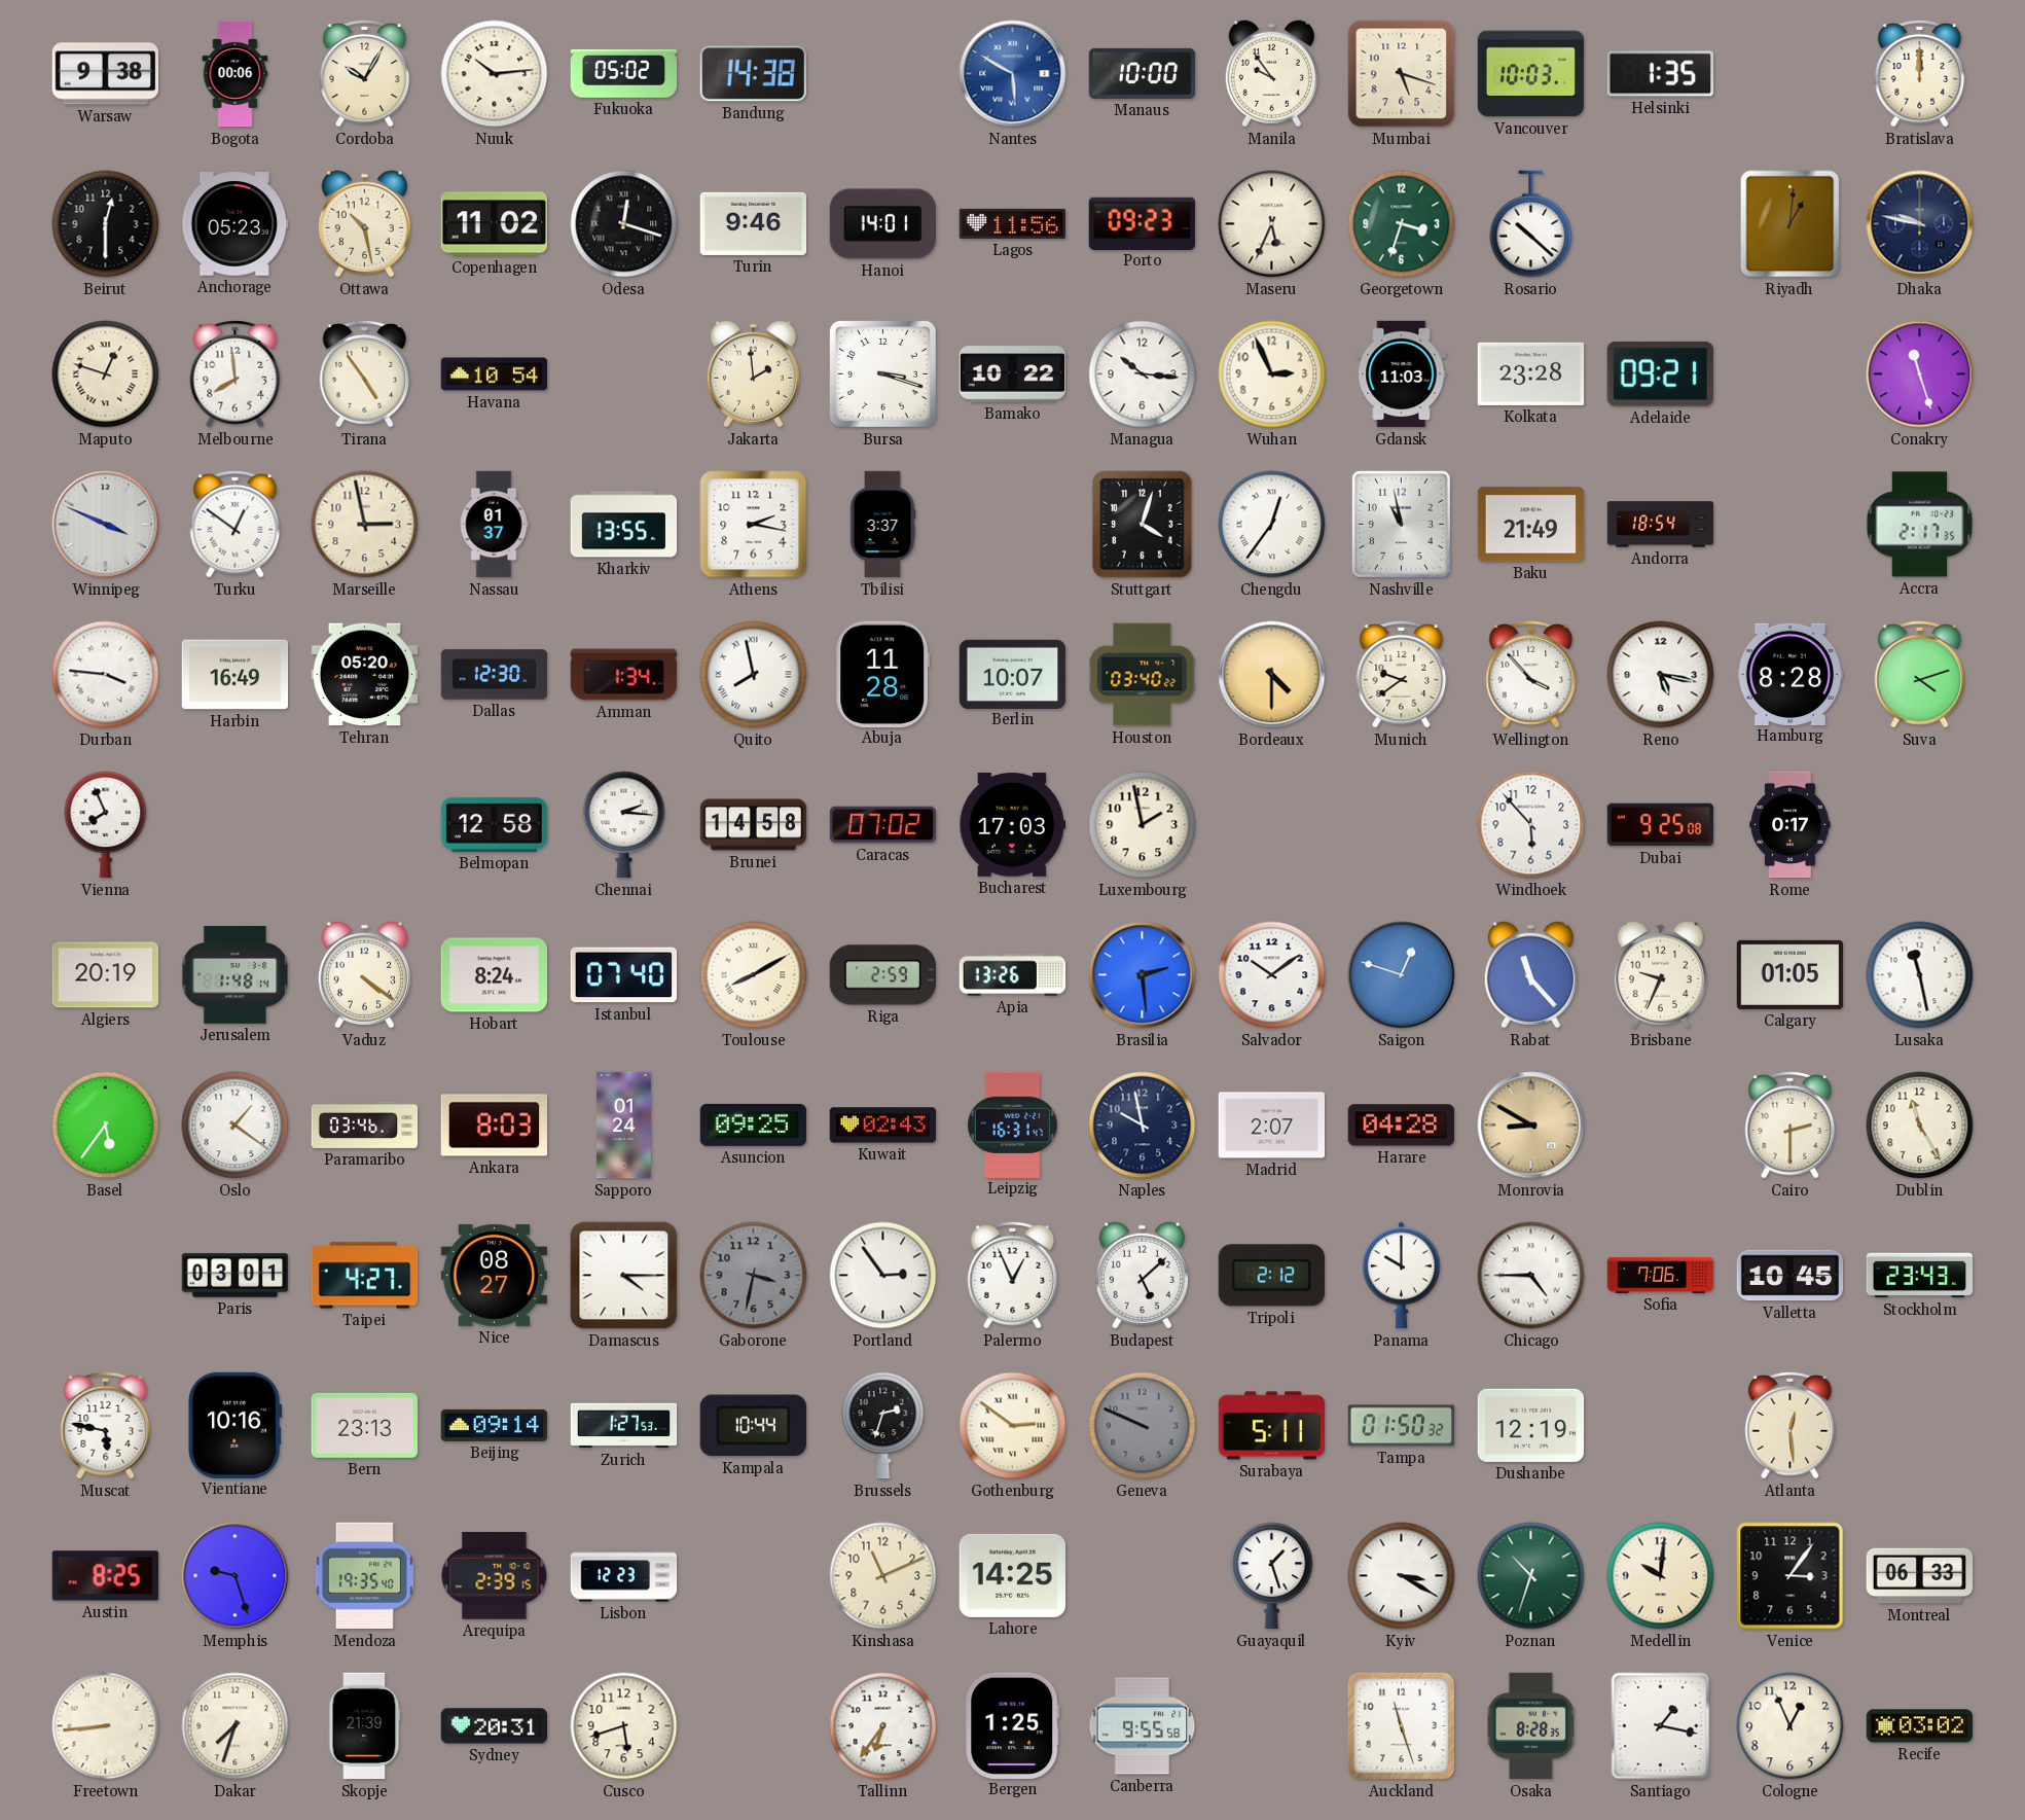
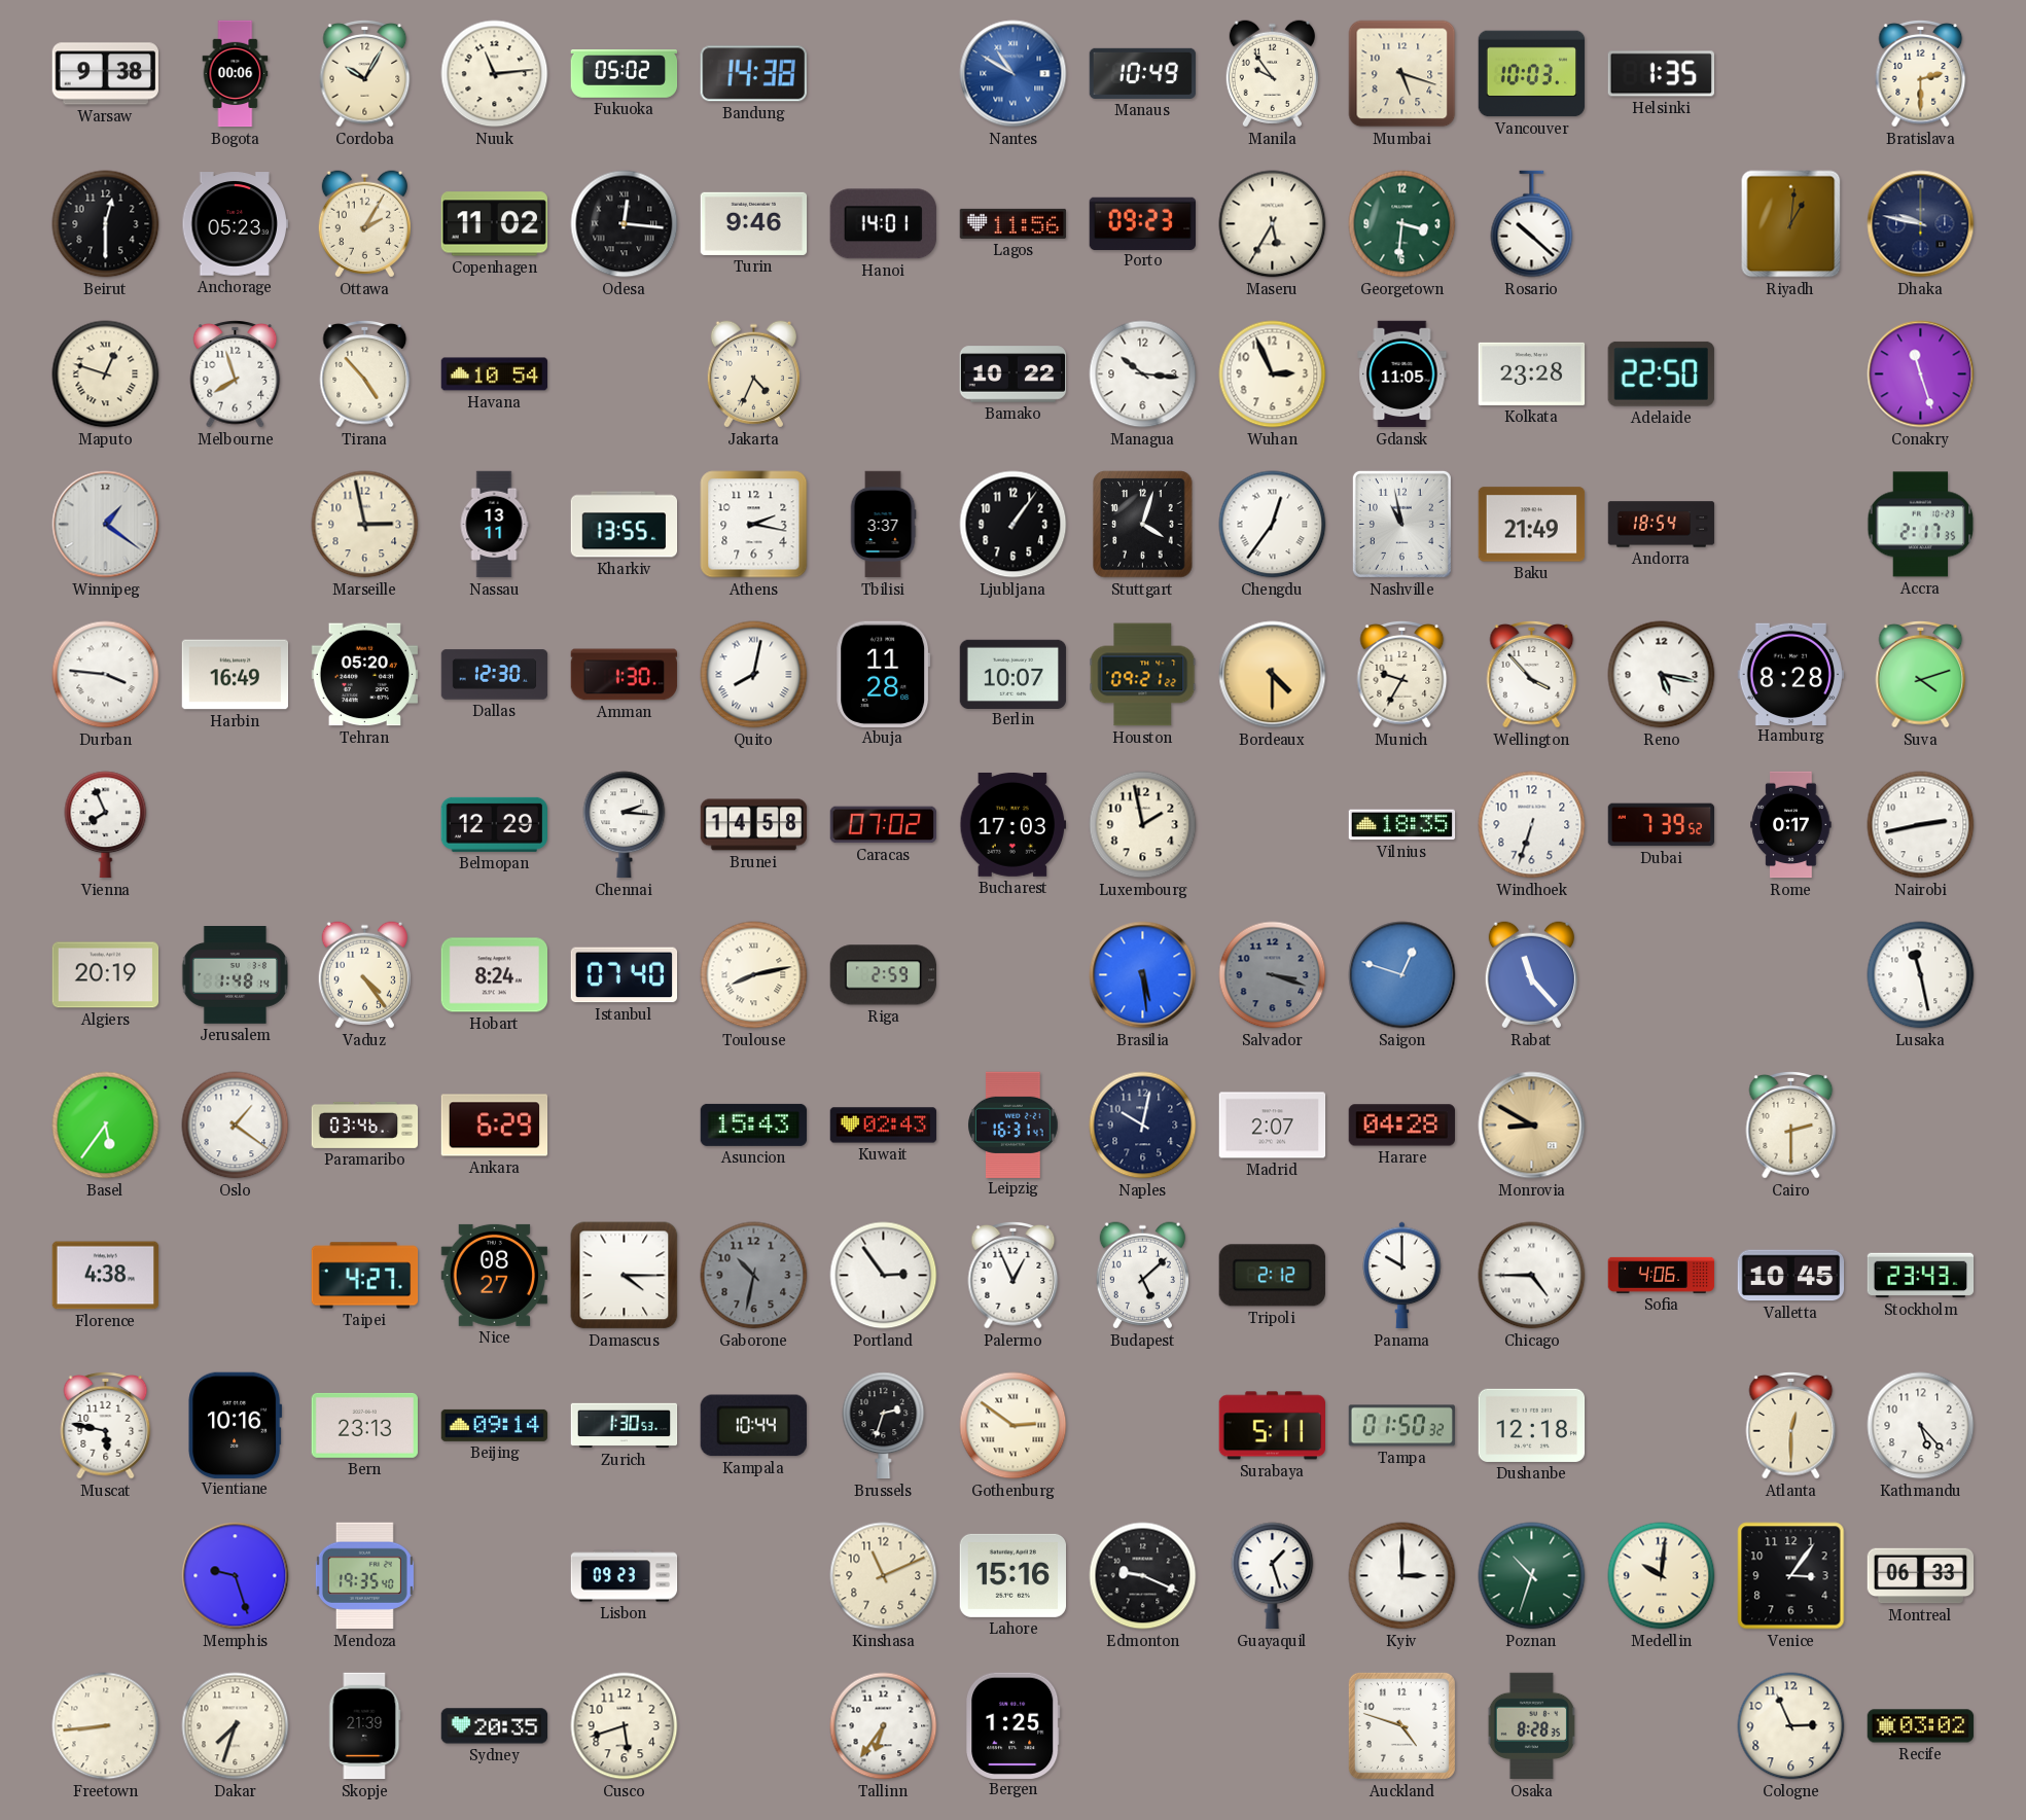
Nuuk: 10:14 -> 11:14 (495, 74)
Nantes: 5:50 -> 10:50 (1014, 74)
Manaus: 10:00 -> 10:49 (1143, 73)
Bratislava: 12:00 -> 2:30 (1921, 73)
Ottawa: 10:28 -> 2:05 (364, 224)
Odesa: 12:18 -> 12:16 (625, 224)
Maseru: 5:34 -> 5:35 (1273, 224)
Georgetown: 3:33 -> 3:31 (1402, 224)
Melbourne: 7:59 -> 7:57 (236, 373)
Tirana: 4:54 -> 4:53 (365, 373)
Jakarta: 1:59 -> 4:34 (753, 374)
Bursa: 3:18 -> none (882, 373)
Gdansk: 11:03 -> 11:05 (1402, 374)
Adelaide: 09:21 -> 22:50 (1661, 373)
Winnipeg: 3:49 -> 1:21 (106, 525)
Turku: 12:51 -> none (236, 524)
Nassau: 01:37 -> 13:11 (494, 525)
Ljubljana: none -> 1:06 (1014, 525)
Amman: 1:34 -> 1:30 (625, 675)
Quito: 7:58 -> 8:02 (754, 675)
Houston: 03:40 -> 09:21 (1143, 675)
Munich: 9:39 -> 9:35 (1402, 674)
Belmopan: 12:58 -> 12:29 (494, 824)
Vilnius: none -> 18:35 (1402, 825)
Windhoek: 5:53 -> 6:33 (1532, 825)
Dubai: 9:25 -> 7:39 (1662, 825)
Nairobi: none -> 2:43 (1921, 825)
Vaduz: 4:21 -> 4:24 (364, 975)
Toulouse: 8:10 -> 8:13 (754, 975)
Apia: 13:26 -> none (1013, 975)
Brasilia: 2:29 -> 5:29 (1143, 975)
Salvador: 10:09 -> 3:18 (1273, 975)
Salvador dial: white -> grey (1273, 975)
Brisbane: 9:34 -> none (1660, 975)
Calgary: 01:05 -> none (1789, 974)
Ankara: 8:03 -> 6:29 (495, 1126)
Sapporo: 01:24 -> none (623, 1126)
Asuncion: 09:25 -> 15:43 (754, 1125)
Naples: 9:58 -> 10:02 (1143, 1126)
Dublin: 11:25 -> none (1920, 1126)
Florence: none -> 4:38 (106, 1276)
Paris: 03:01 -> none (236, 1276)
Gaborone: 3:32 -> 10:32 (754, 1276)
Sofia: 7:06 -> 4:06 (1662, 1275)
Zurich: 1:27 -> 1:30 (625, 1426)
Geneva: 9:49 -> none (1143, 1426)
Dushanbe: 12:19 -> 12:18 (1532, 1425)
Atlanta: 12:29 -> 12:30 (1791, 1425)
Kathmandu: none -> 5:23 (1921, 1426)
Austin: 8:25 -> none (106, 1576)
Arequipa: 2:39 -> none (495, 1576)
Lisbon: 12:23 -> 09:23 (625, 1576)
Lahore: 14:25 -> 15:16 (1014, 1575)
Edmonton: none -> 9:19 (1143, 1576)
Kyiv: 3:20 -> 3:00 (1402, 1576)
Sydney: 20:31 -> 20:35 (495, 1726)
Canberra: 9:55 -> none (1143, 1726)
Auckland: 11:27 -> 4:48 (1401, 1725)
Santiago: 1:17 -> none (1661, 1726)
Cologne: 12:56 -> 2:56 (1791, 1726)
